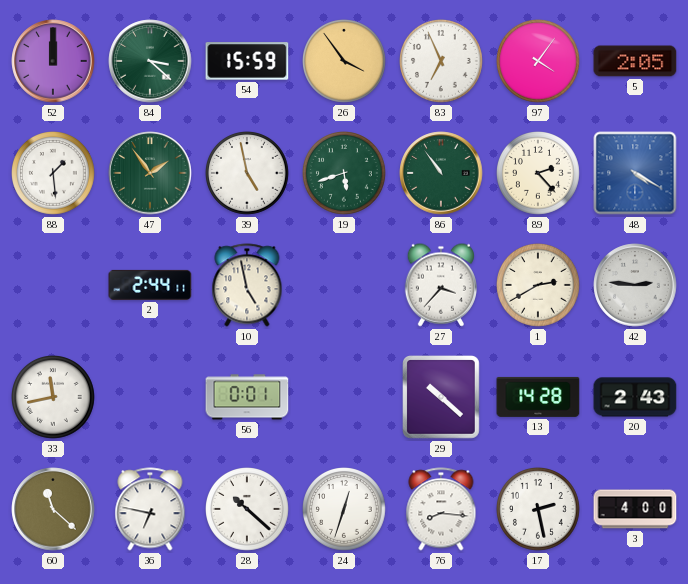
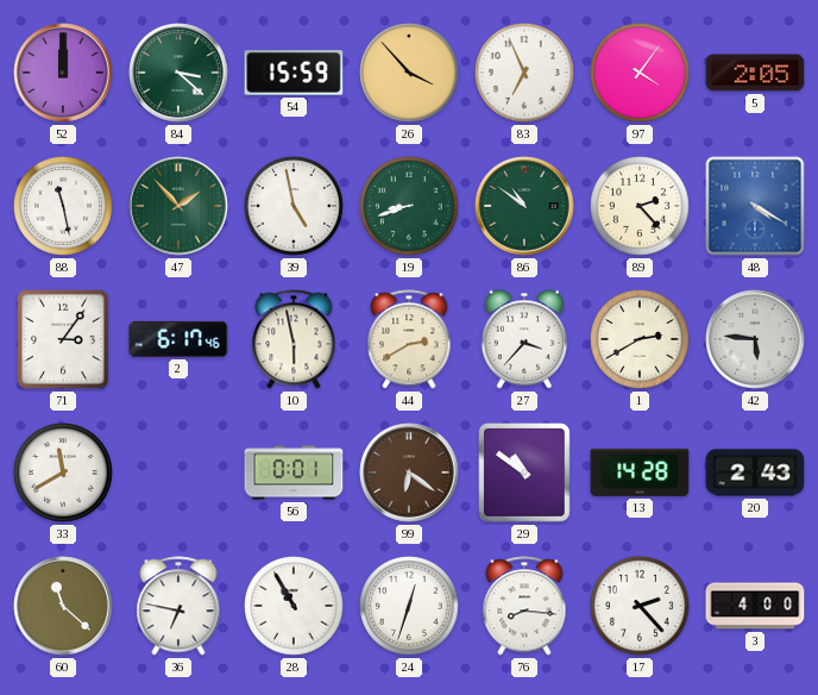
26: 3:54 -> 3:53 (410, 74)
88: 1:29 -> 11:28 (64, 207)
47: 1:54 -> 1:53 (178, 206)
19: 5:42 -> 8:42 (410, 207)
86: 10:54 -> 10:51 (524, 206)
71: none -> 3:06 (64, 340)
2: 2:44 -> 6:17 (178, 339)
10: 4:58 -> 5:58 (294, 339)
44: none -> 2:40 (409, 339)
42: 2:46 -> 5:46 (755, 339)
33: 11:43 -> 11:40 (64, 474)
99: none -> 6:21 (409, 472)
29: 10:22 -> 10:51 (526, 474)
28: 10:22 -> 10:55 (295, 607)
17: 2:28 -> 2:23 (641, 607)
